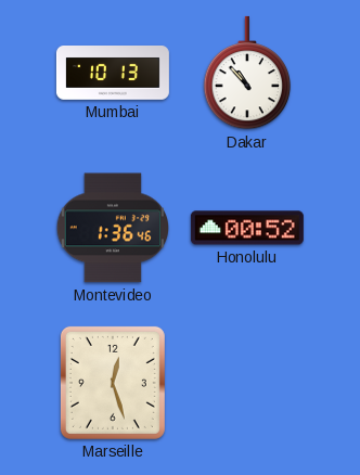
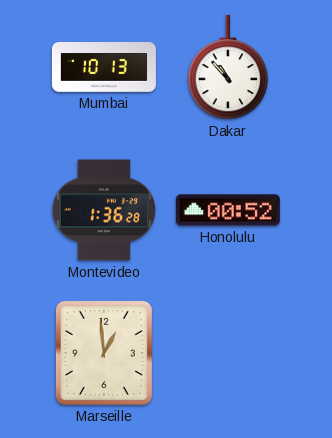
Montevideo: 1:36:46 -> 1:36:28 (103, 210)
Marseille: 12:27 -> 12:59 (104, 353)
